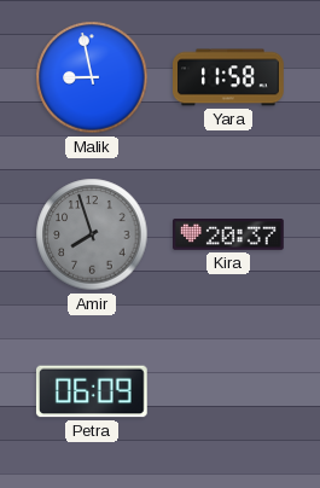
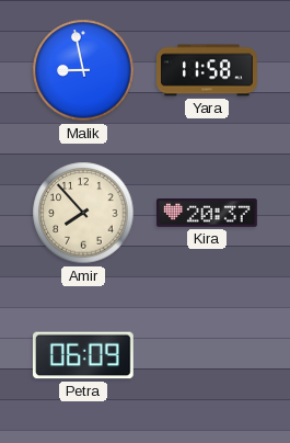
Amir: 7:57 -> 7:53 (83, 213)
Amir dial: grey -> cream (83, 213)
